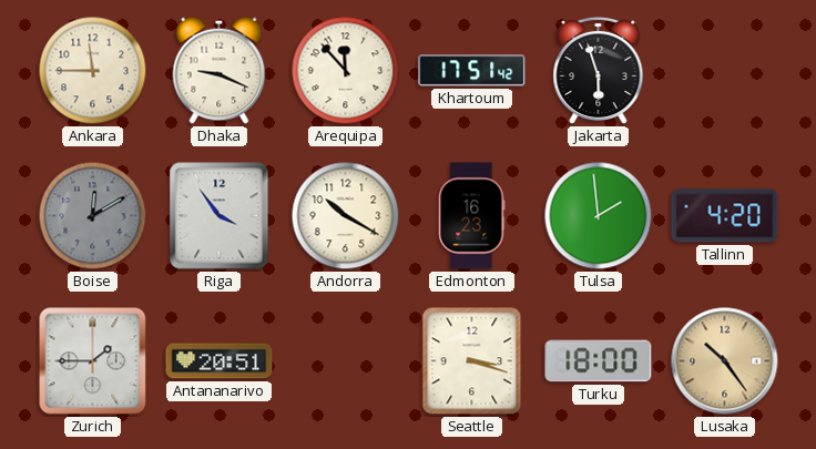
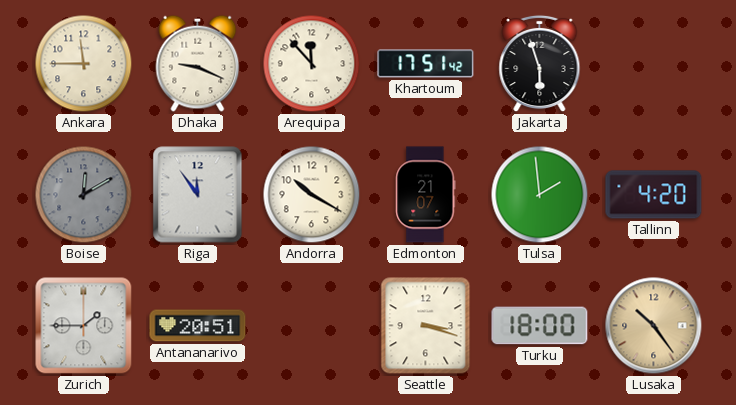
Riga: 3:54 -> 11:54 (198, 195)
Edmonton: 16:23 -> 21:07 (426, 195)
